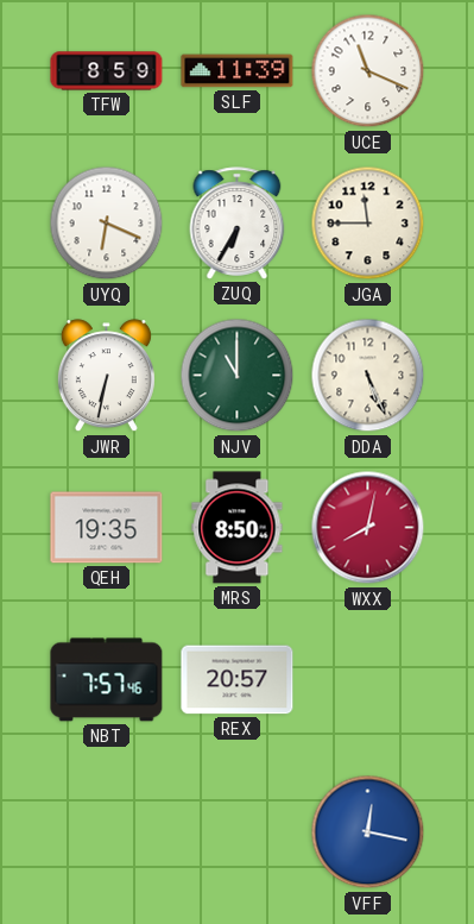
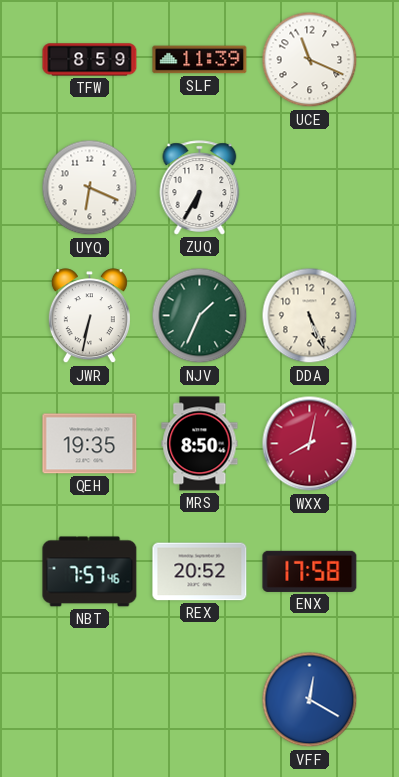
JGA: 11:45 -> none (368, 224)
NJV: 11:00 -> 1:34 (200, 316)
REX: 20:57 -> 20:52 (200, 572)
ENX: none -> 17:58 (310, 571)
VFF: 12:17 -> 12:20 (310, 700)
